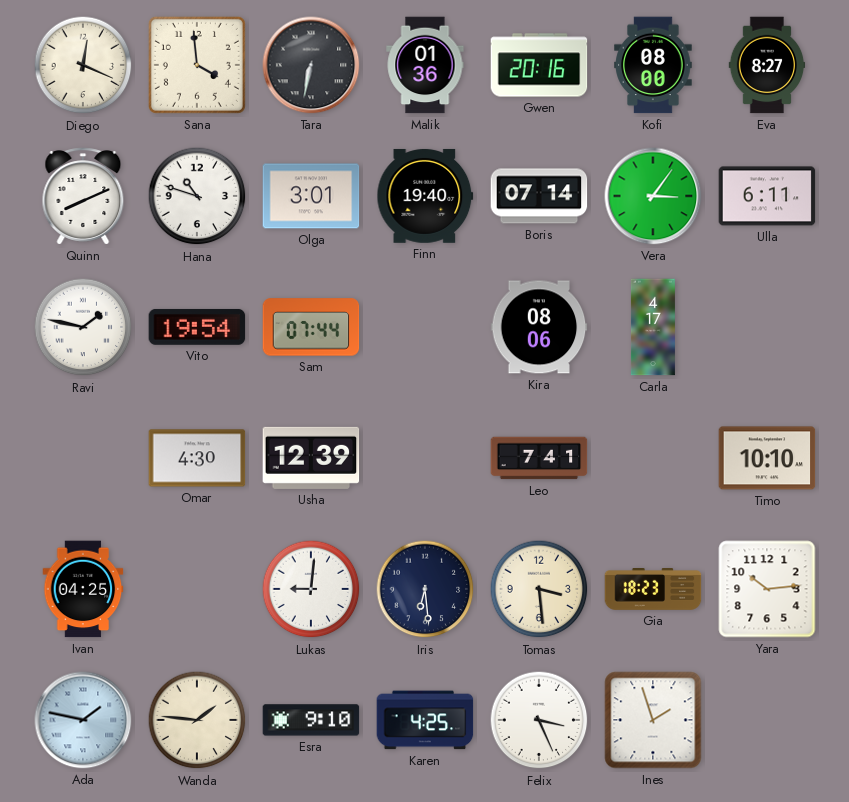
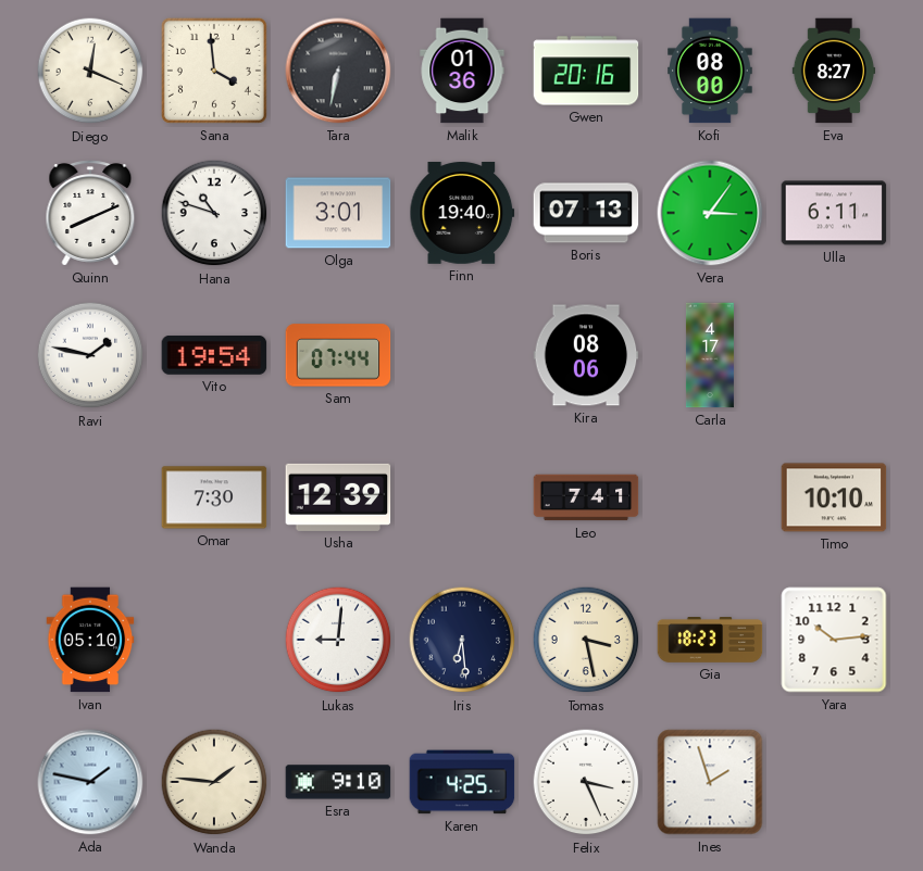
Boris: 07:14 -> 07:13 (586, 213)
Omar: 4:30 -> 7:30 (214, 497)
Ivan: 04:25 -> 05:10 (90, 640)
Tomas: 3:29 -> 3:28 (586, 640)
